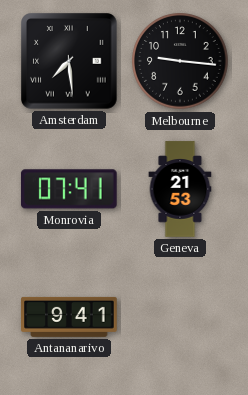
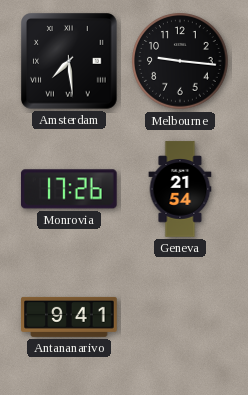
Monrovia: 07:41 -> 17:26 (69, 189)
Geneva: 21:53 -> 21:54 (180, 189)
